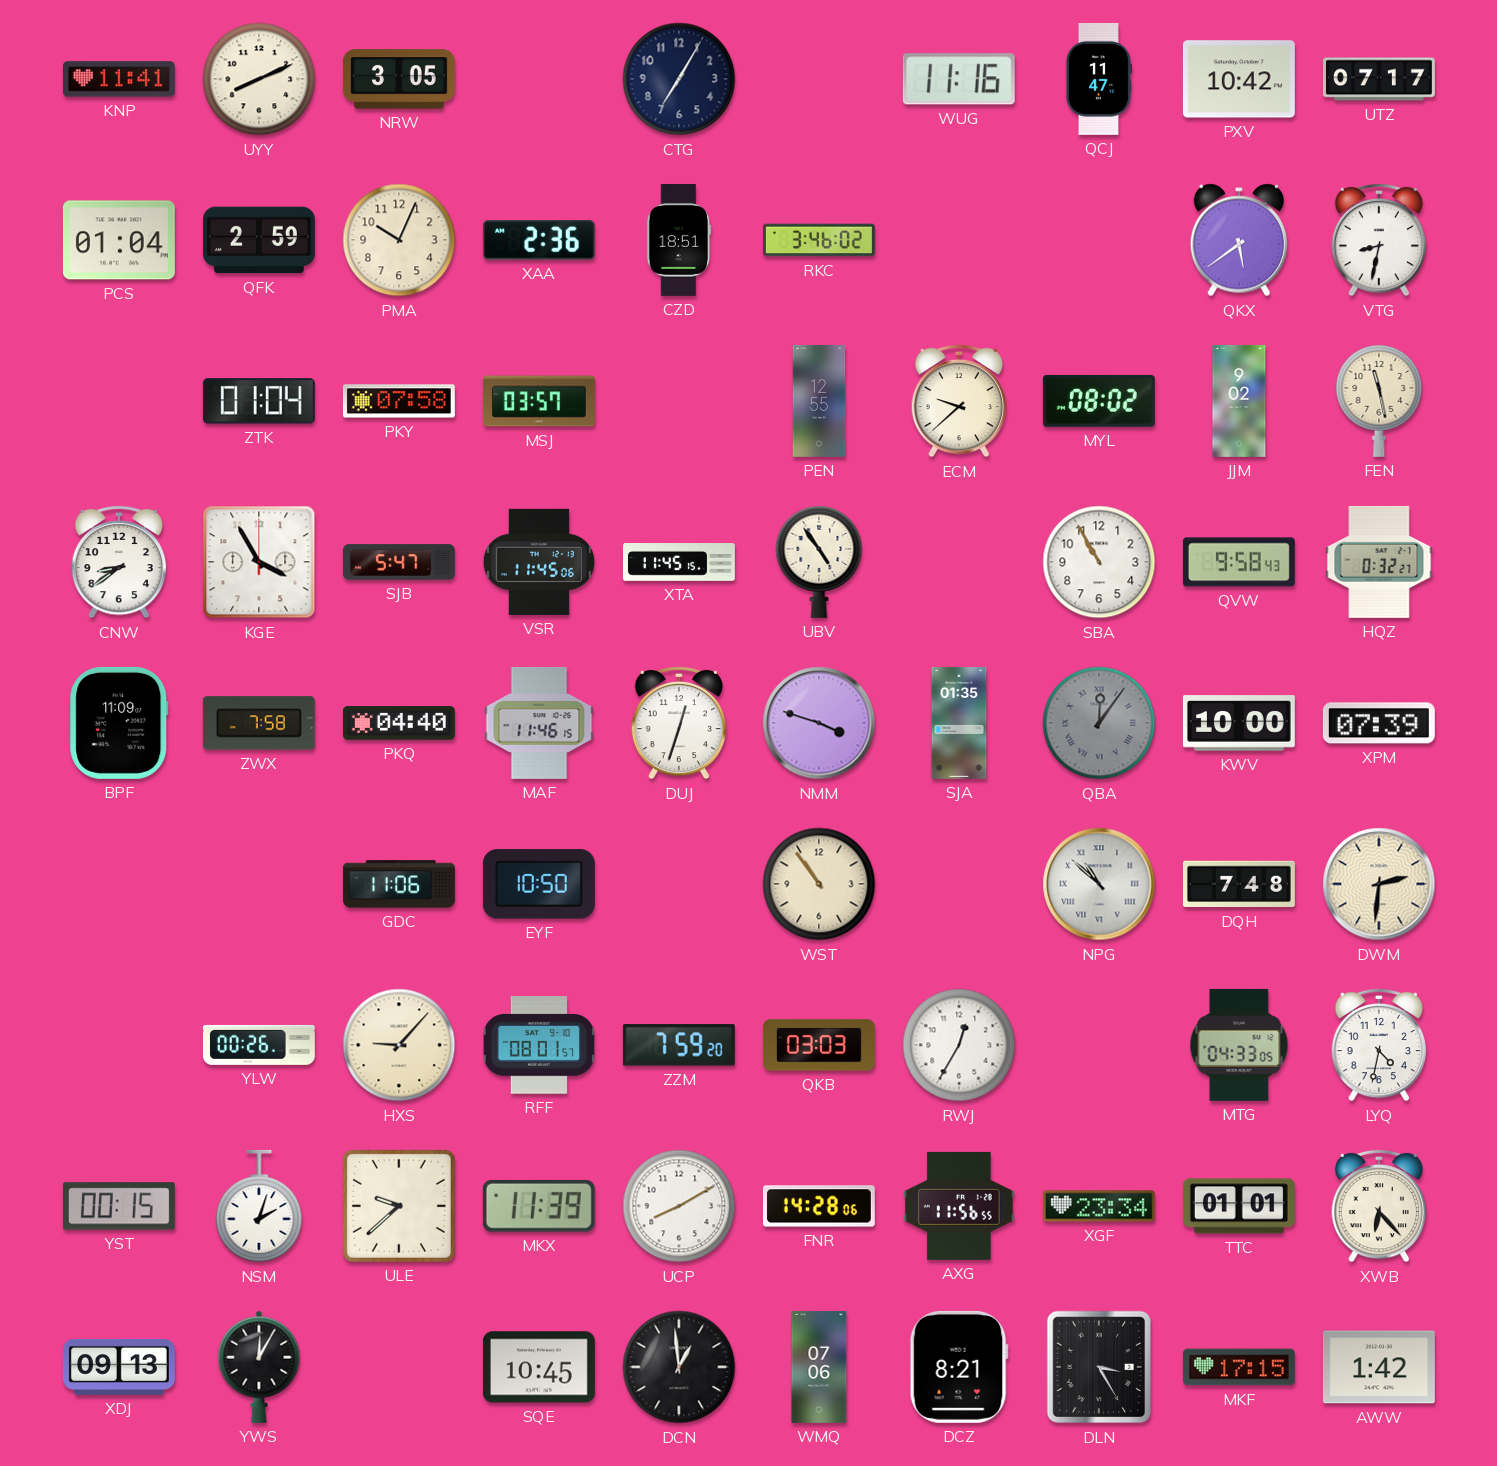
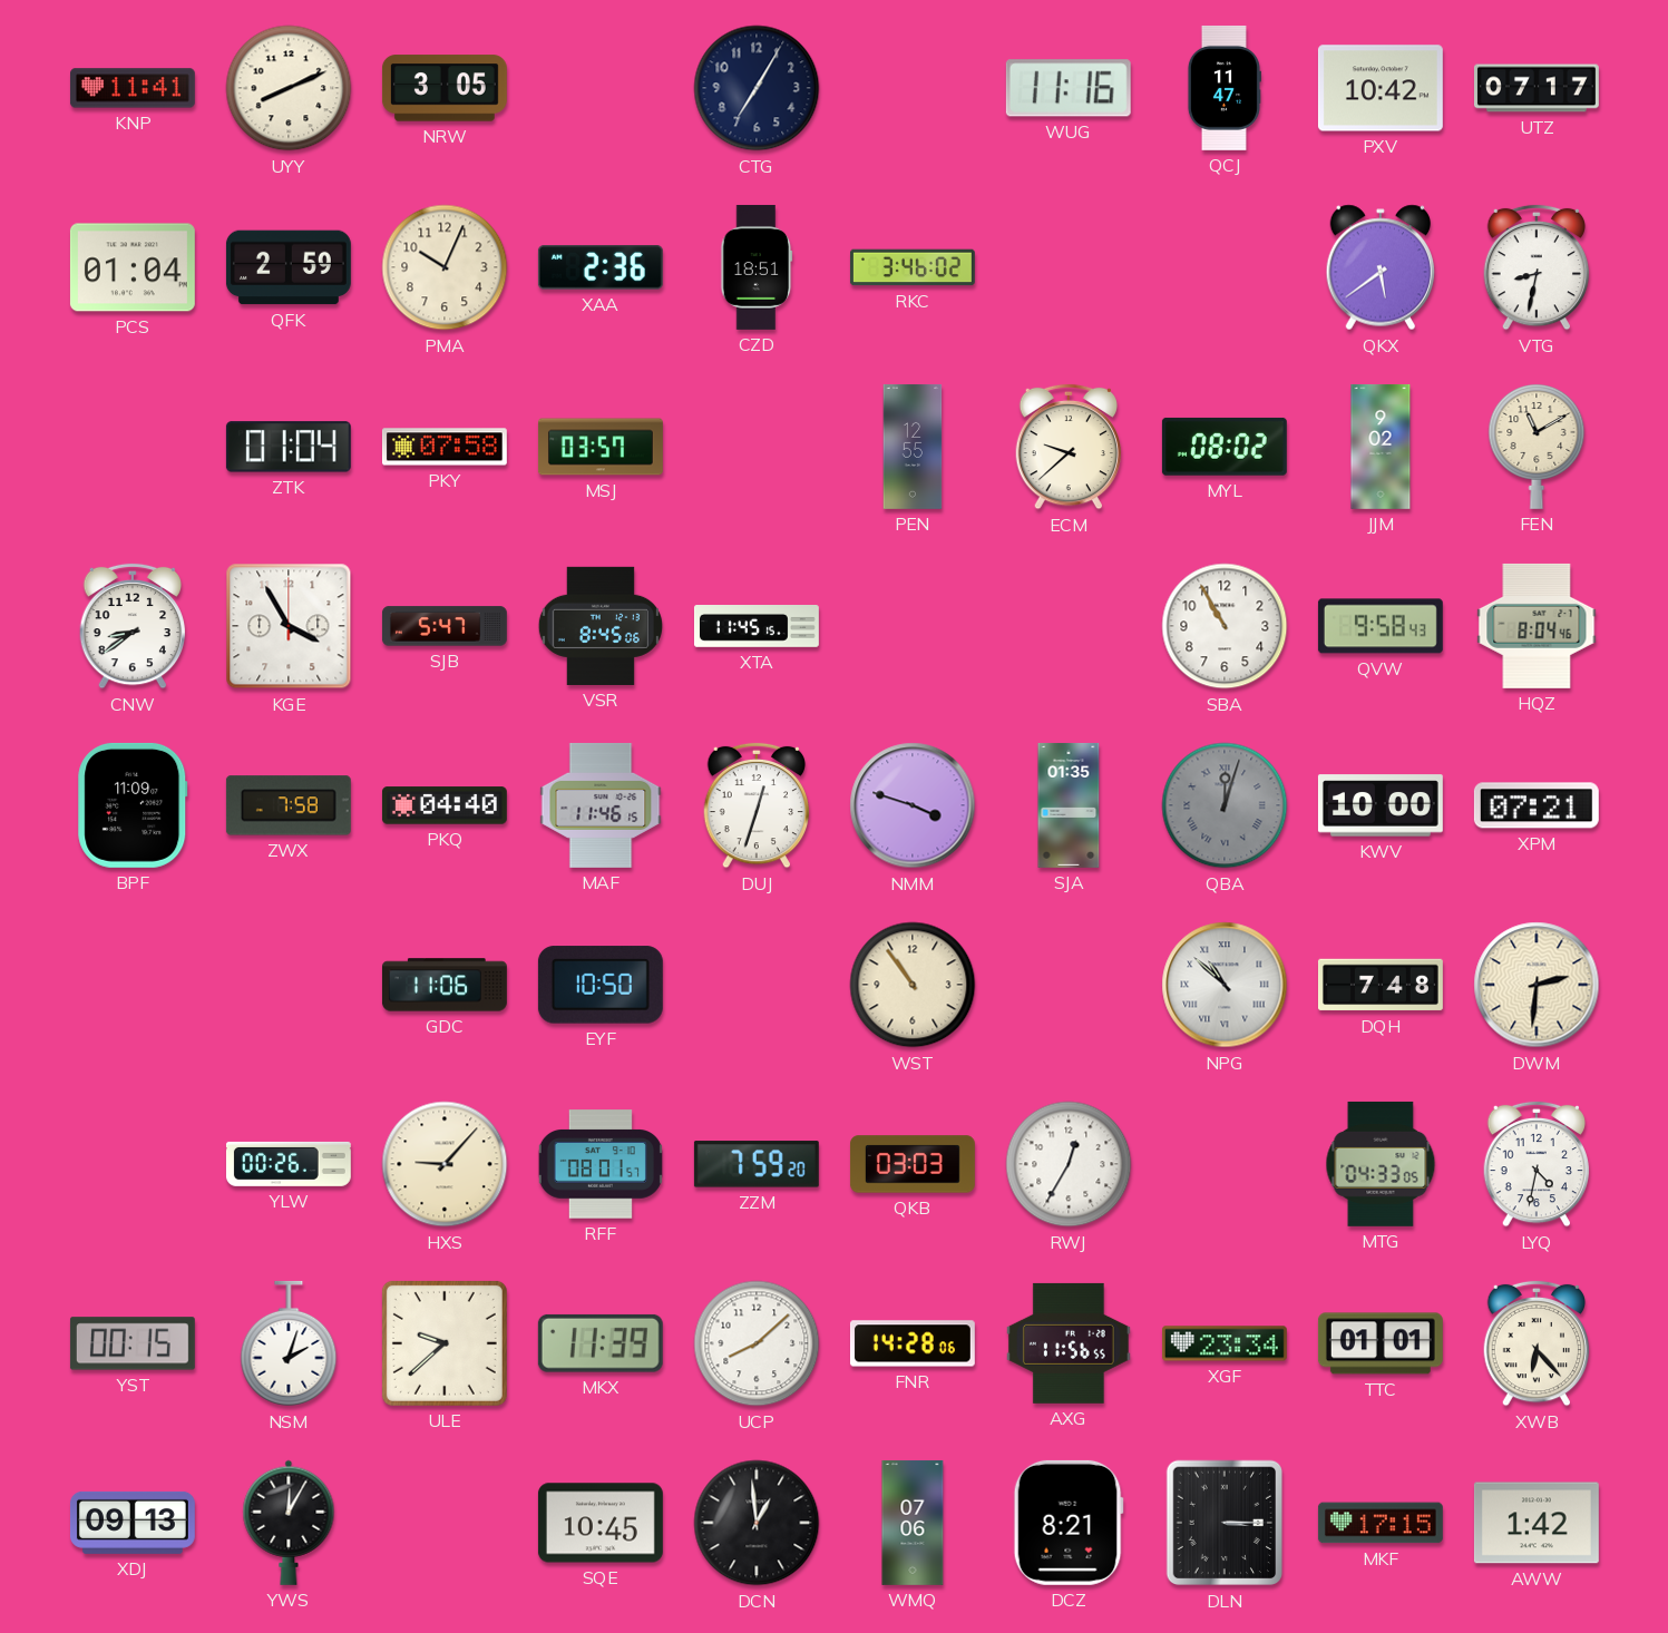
FEN: 11:28 -> 11:10 (1537, 446)
VSR: 11:45 -> 8:45 (601, 626)
UBV: 4:54 -> none (819, 561)
HQZ: 0:32 -> 8:04 (1537, 626)
QBA: 12:06 -> 12:03 (1225, 805)
XPM: 07:39 -> 07:21 (1537, 805)
UCP: 8:10 -> 8:08 (757, 1343)
DLN: 3:25 -> 3:15 (1223, 1523)
